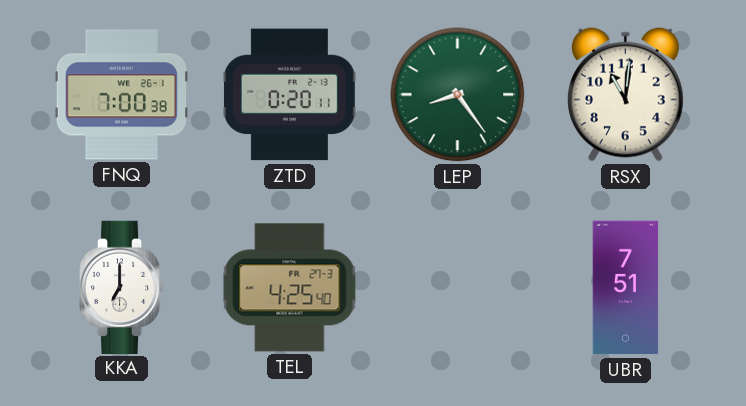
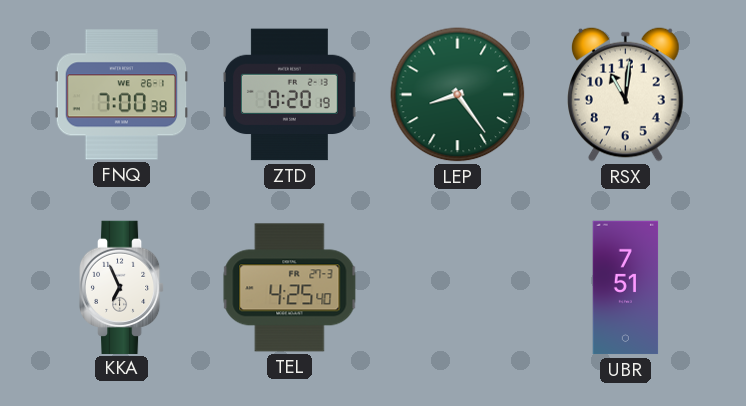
ZTD: 0:20:11 -> 0:20:19 (289, 95)
KKA: 7:00 -> 6:56 (122, 287)
